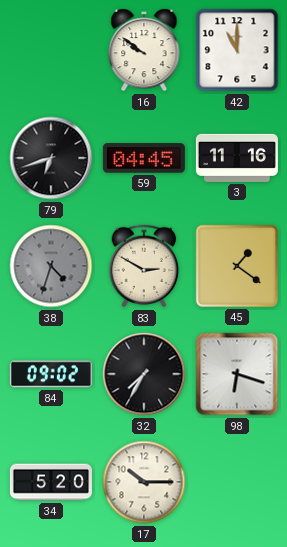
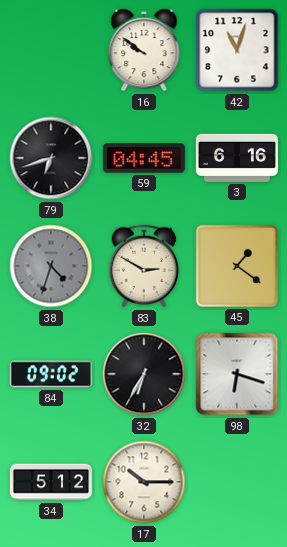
42: 11:00 -> 11:03 (237, 50)
3: 11:16 -> 6:16 (237, 158)
32: 7:35 -> 6:35 (144, 374)
34: 5:20 -> 5:12 (51, 482)
